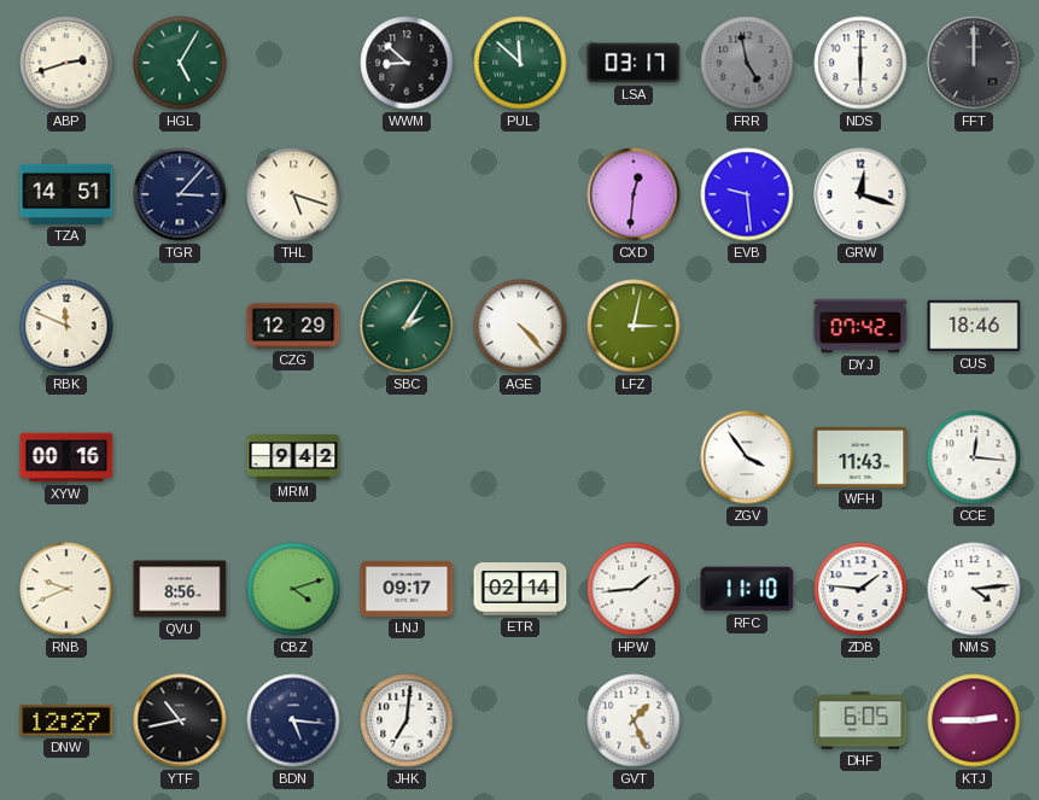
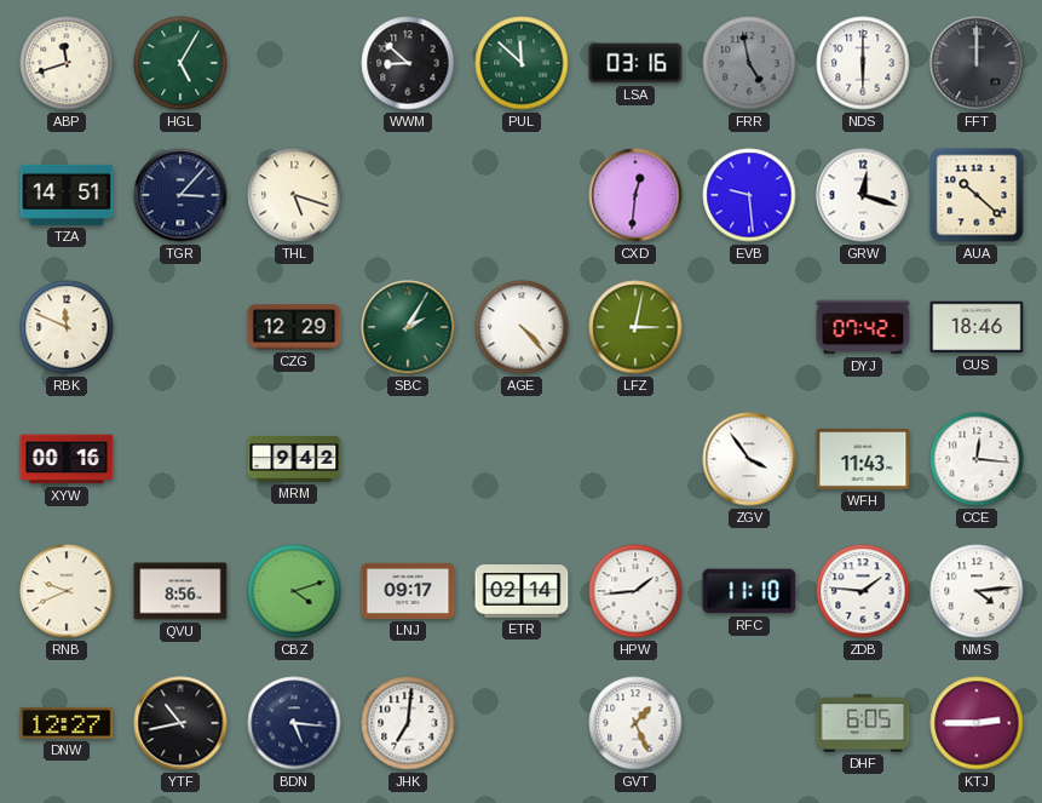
ABP: 2:42 -> 11:42 (67, 63)
LSA: 03:17 -> 03:16 (635, 63)
AUA: none -> 10:22 (977, 195)
